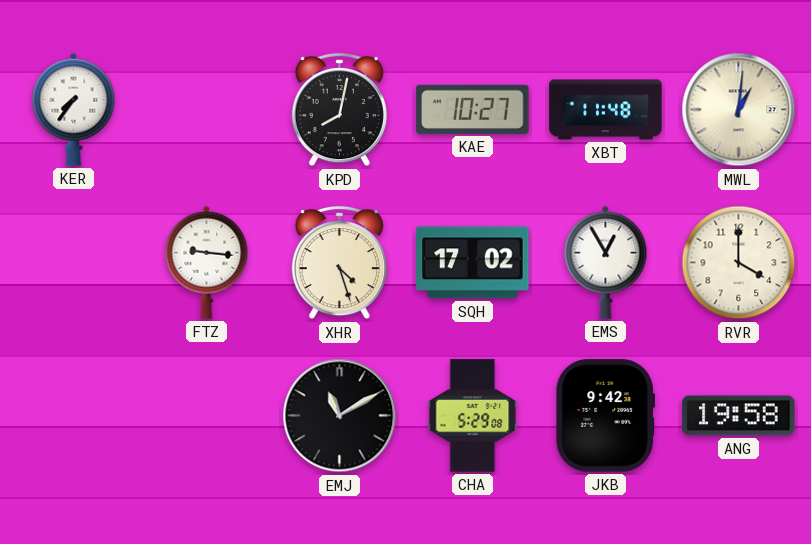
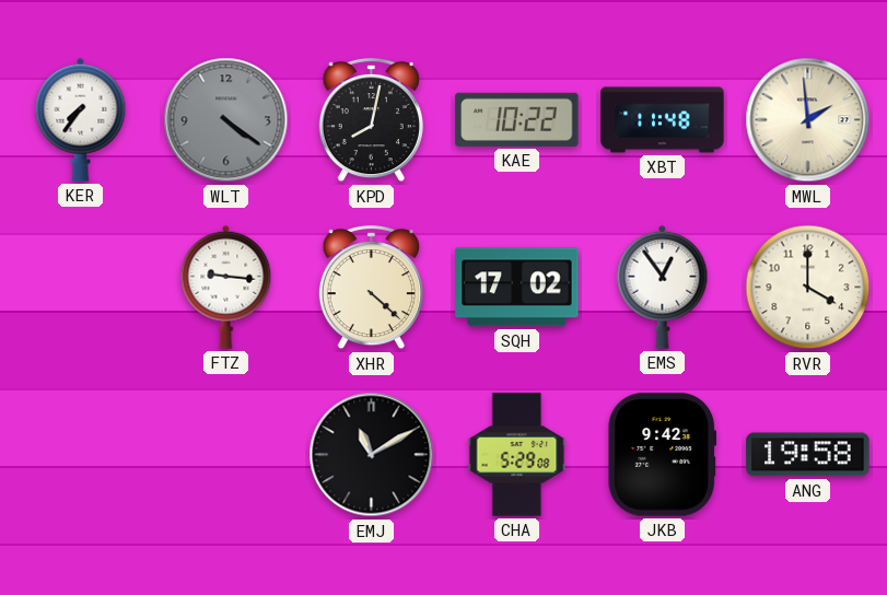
WLT: none -> 4:21 (226, 120)
KAE: 10:27 -> 10:22 (517, 119)
MWL: 1:01 -> 1:59 (808, 120)
XHR: 4:27 -> 4:22 (371, 288)
EMS: 12:55 -> 12:54 (663, 287)
